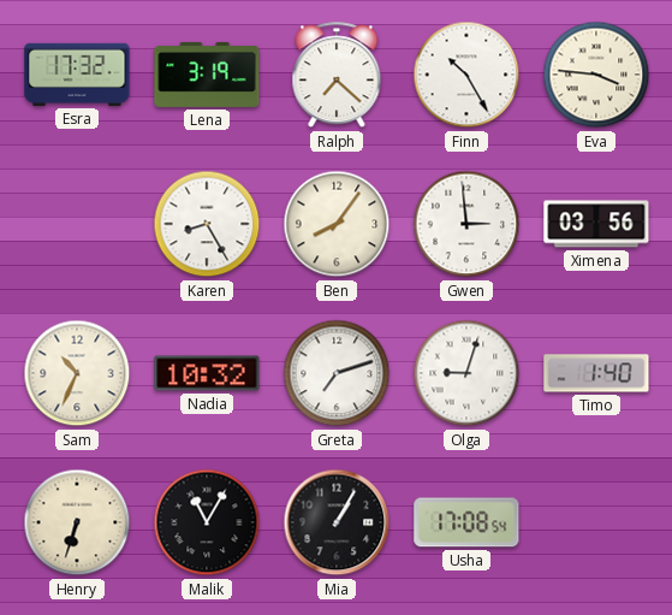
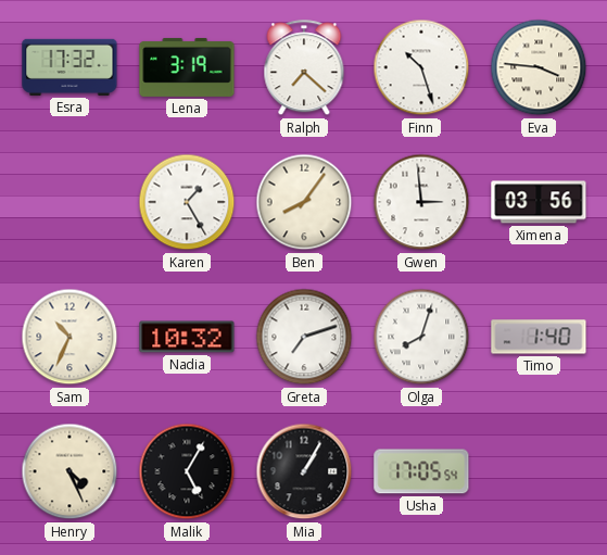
Finn: 10:25 -> 10:27 (421, 67)
Karen: 8:25 -> 1:25 (187, 202)
Olga: 9:03 -> 8:03 (421, 337)
Henry: 6:33 -> 4:26 (69, 471)
Malik: 11:05 -> 5:05 (187, 471)
Usha: 17:08 -> 17:05 (421, 471)
